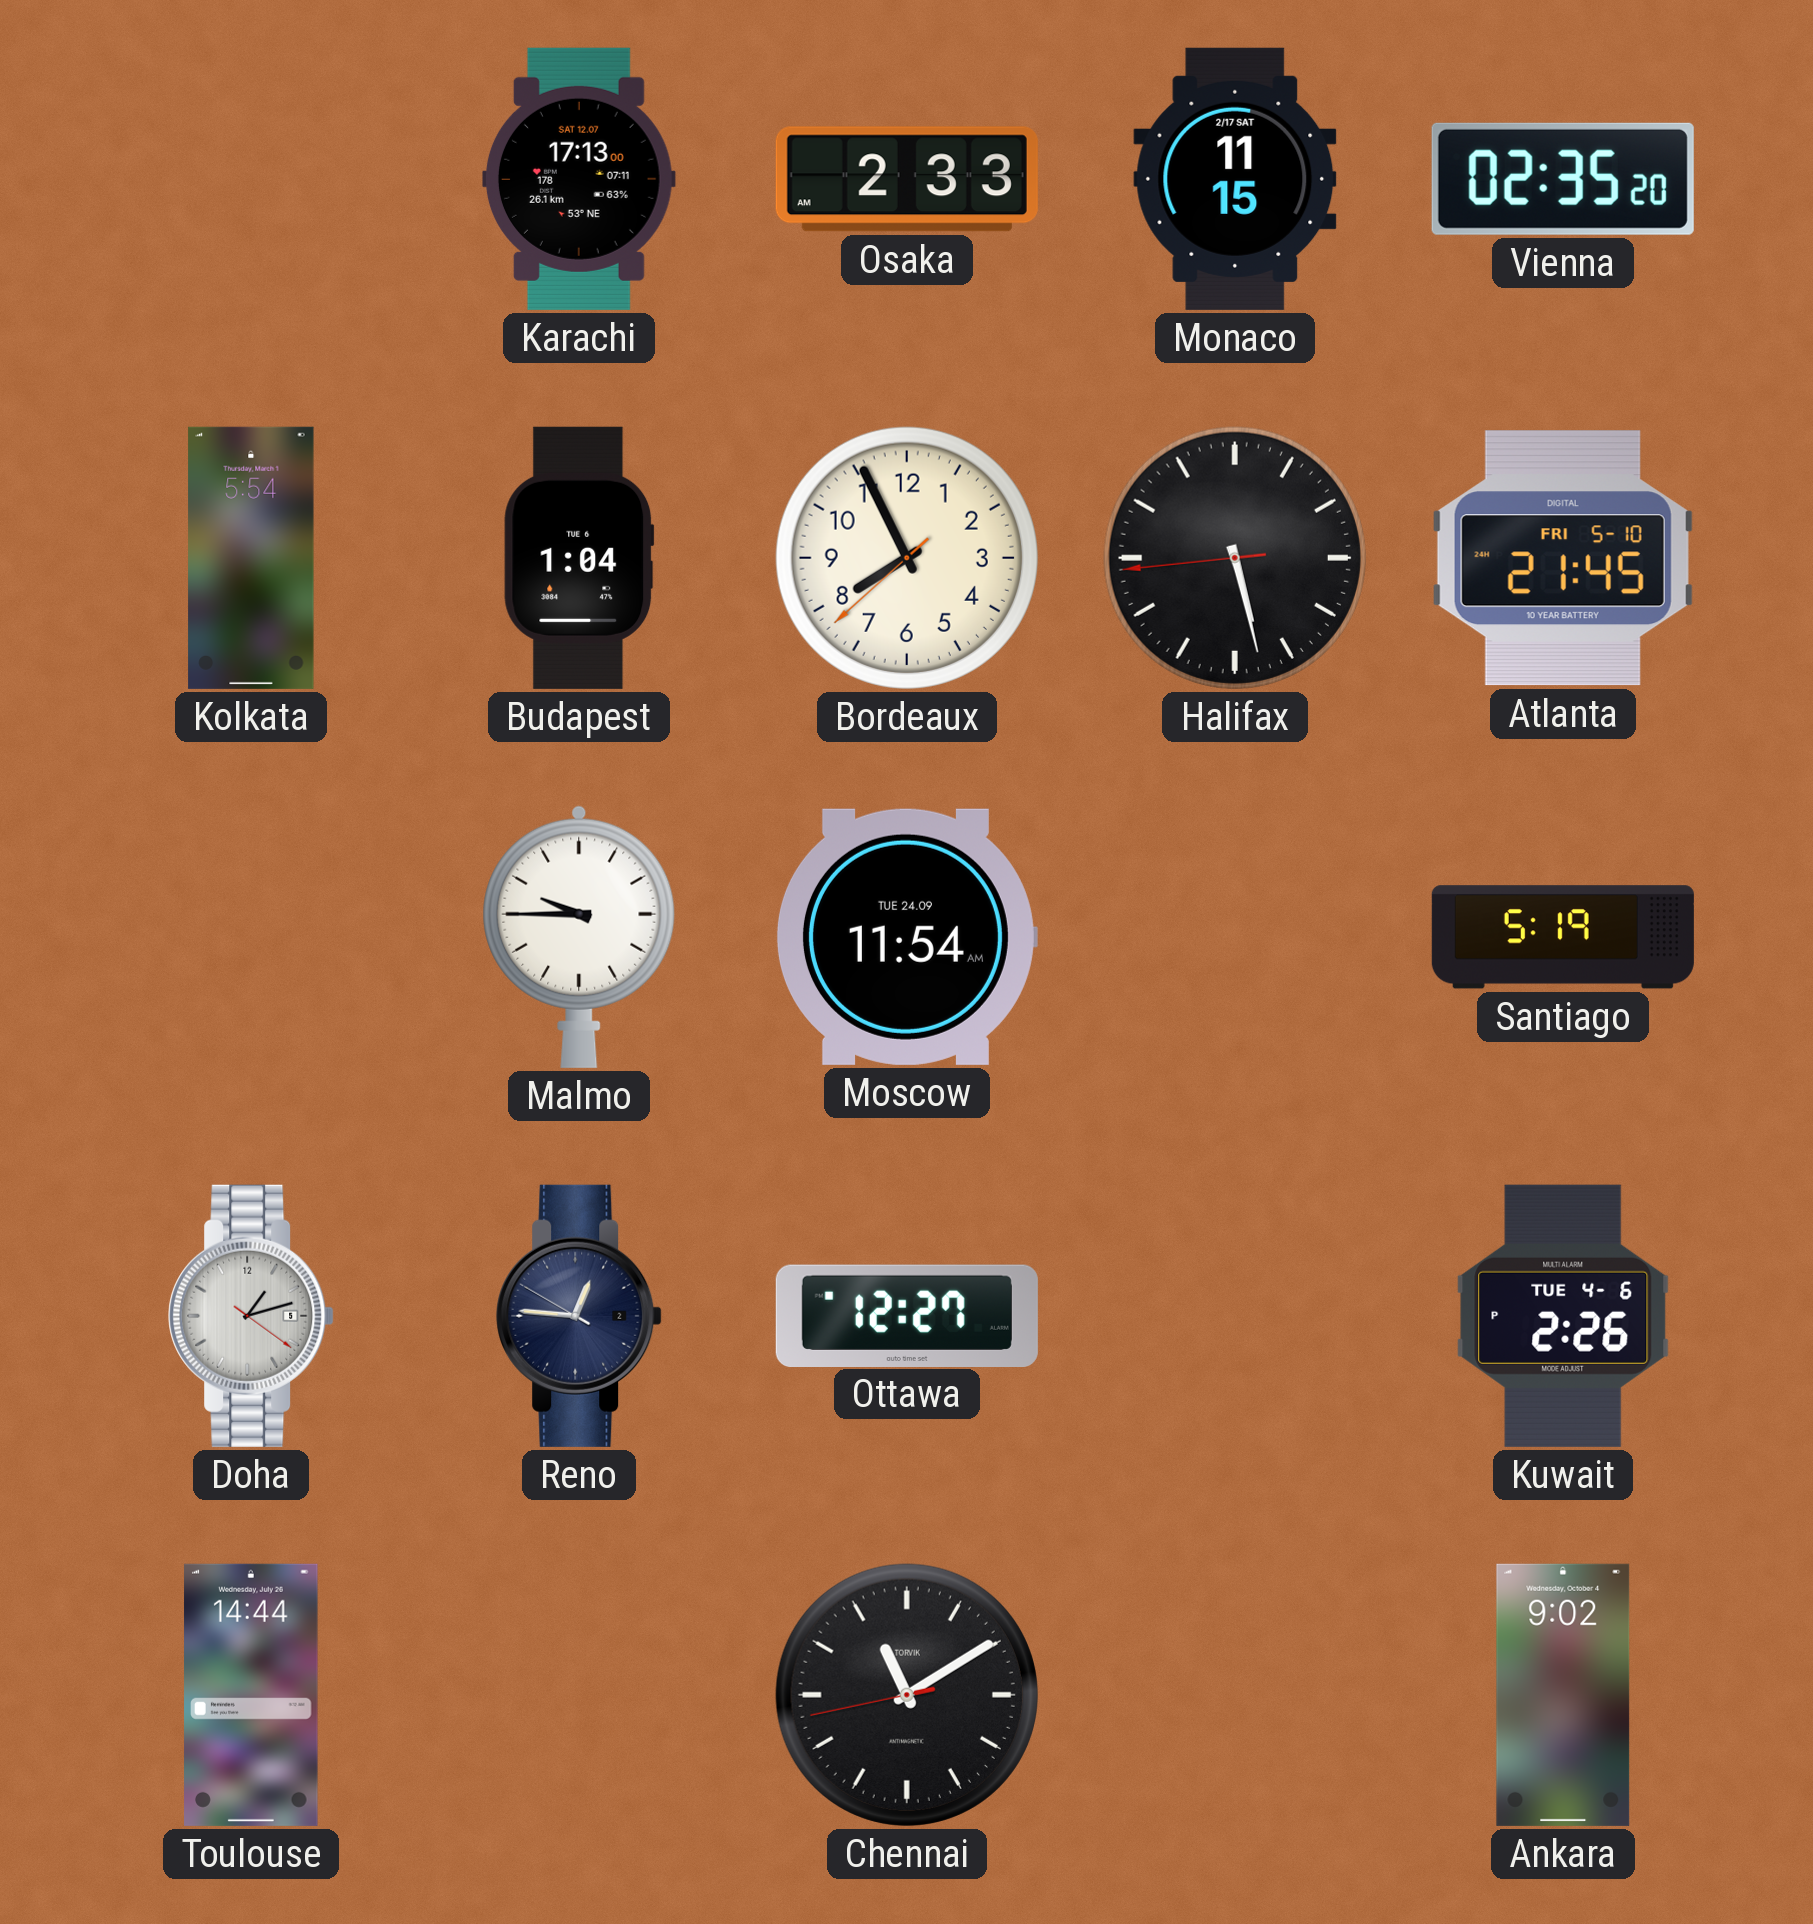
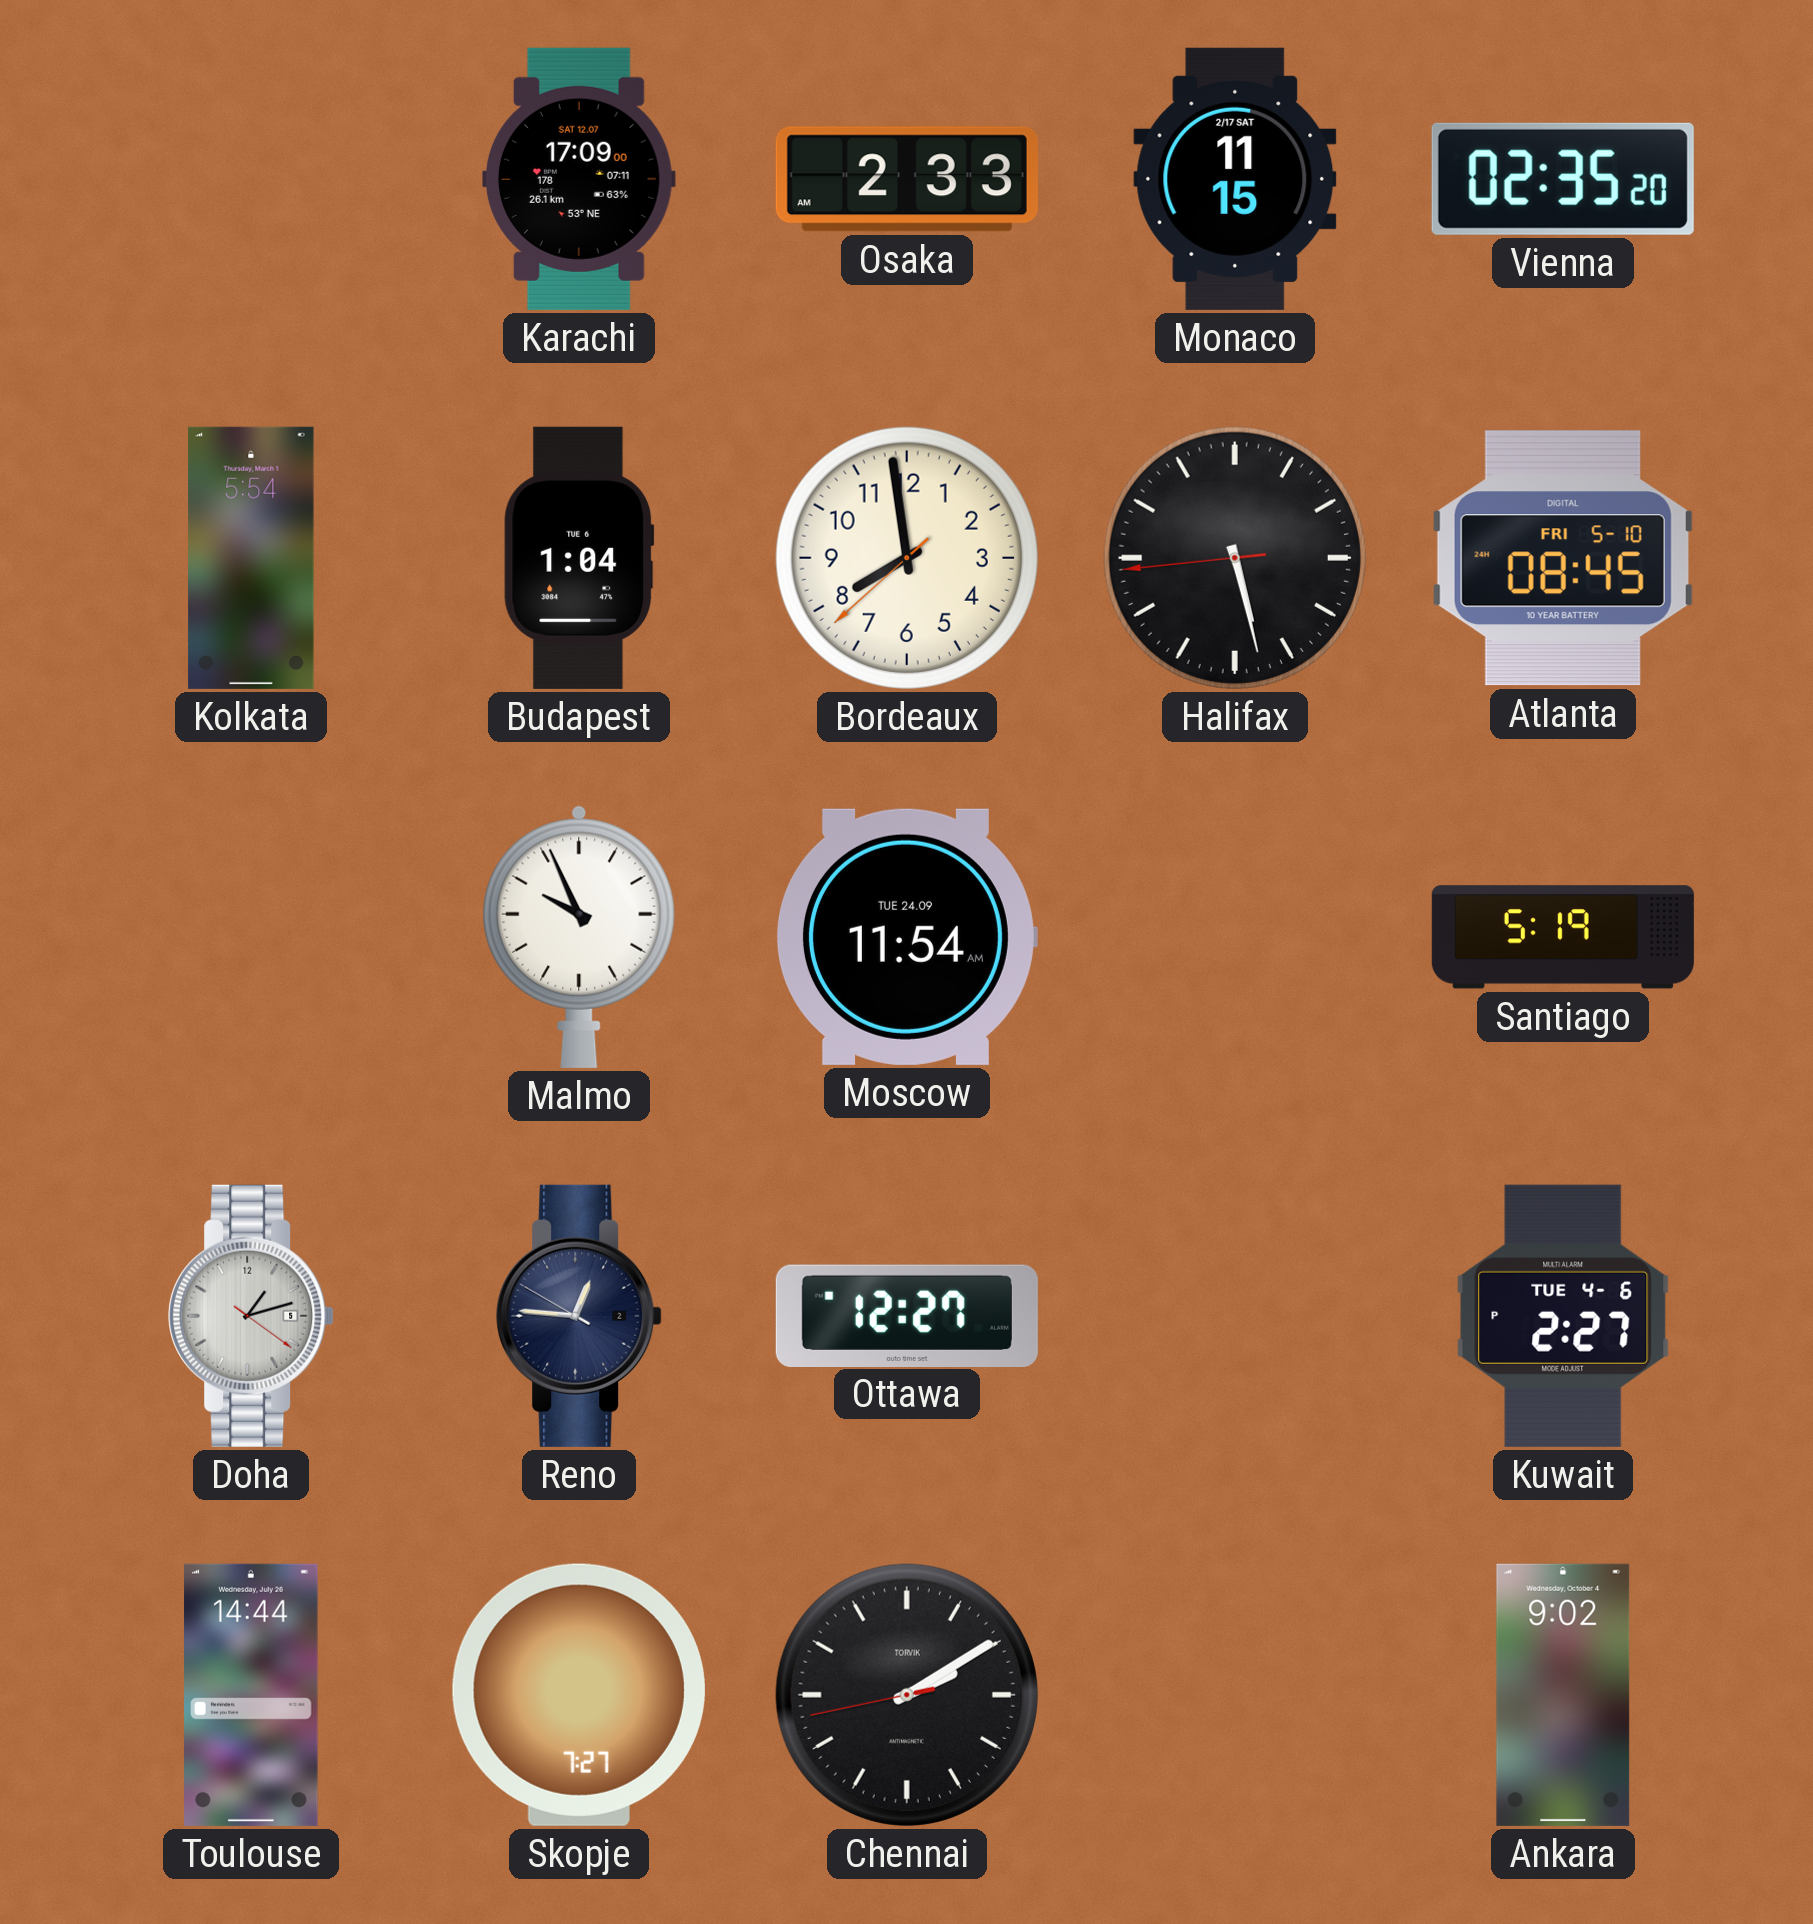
Karachi: 17:13 -> 17:09 (579, 179)
Bordeaux: 7:55 -> 7:58 (907, 558)
Atlanta: 21:45 -> 08:45 (1563, 558)
Malmo: 9:45 -> 9:56 (579, 937)
Kuwait: 2:26 -> 2:27 (1563, 1316)
Skopje: none -> 7:27 (579, 1695)
Chennai: 11:09 -> 2:09 (907, 1695)
